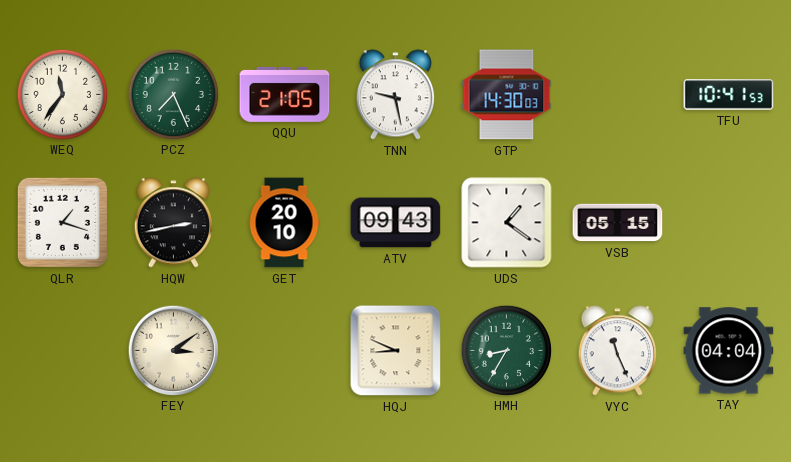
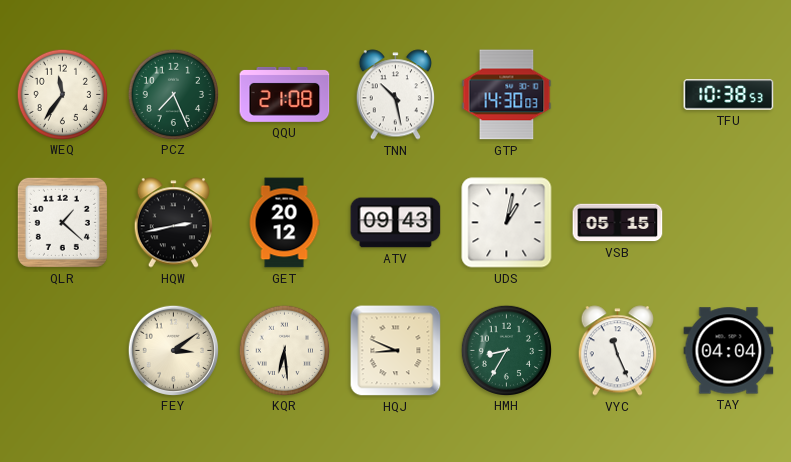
QQU: 21:05 -> 21:08 (285, 94)
TNN: 9:28 -> 10:28 (395, 95)
TFU: 10:41 -> 10:38 (729, 95)
QLR: 1:18 -> 1:22 (62, 222)
GET: 20:10 -> 20:12 (284, 223)
UDS: 1:21 -> 1:02 (507, 223)
KQR: none -> 6:29 (284, 350)
